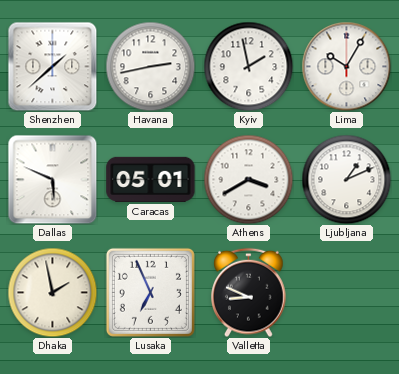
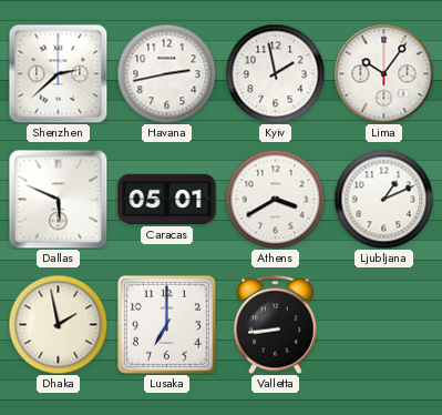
Shenzhen: 1:38 -> 2:38 (58, 73)
Lima: 10:05 -> 10:06 (383, 73)
Lusaka: 6:56 -> 7:00 (166, 324)
Valletta: 8:49 -> 8:44 (276, 324)
